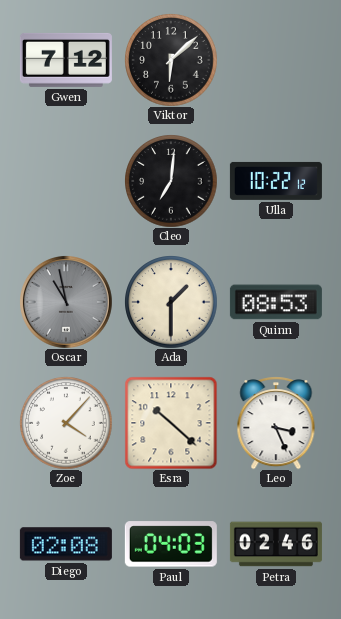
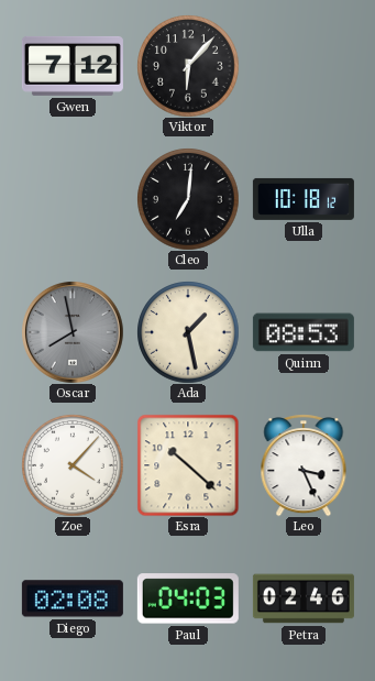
Viktor: 6:08 -> 6:07 (188, 66)
Ulla: 10:22 -> 10:18 (304, 199)
Oscar: 10:58 -> 7:58 (73, 332)
Ada: 1:30 -> 1:28 (188, 332)
